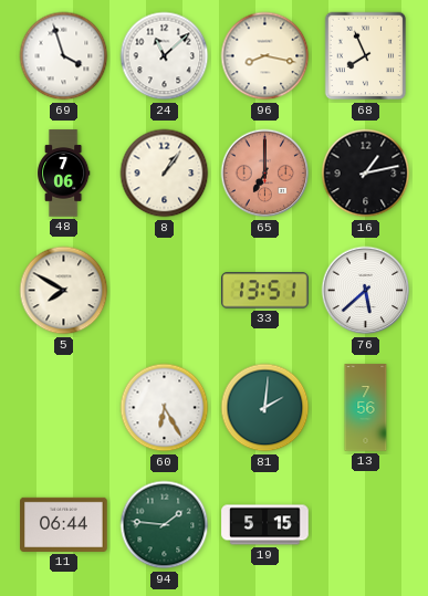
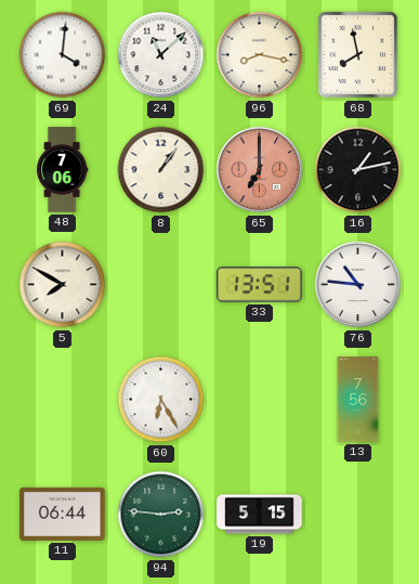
69: 3:57 -> 4:01 (63, 55)
68: 7:56 -> 7:58 (358, 55)
76: 5:38 -> 10:46 (358, 285)
81: 2:01 -> none (265, 408)
94: 1:46 -> 2:46 (161, 515)
